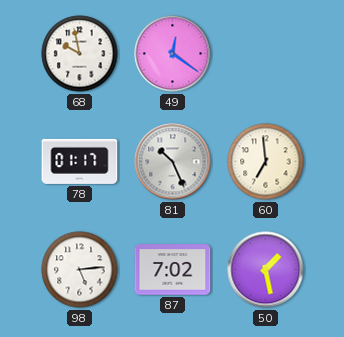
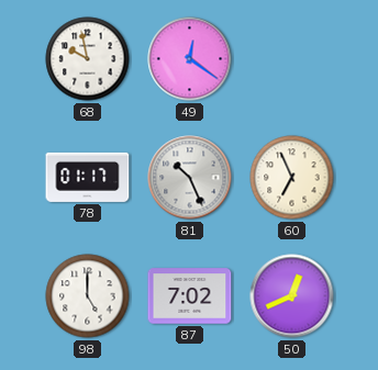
60: 6:59 -> 6:56 (292, 178)
98: 5:14 -> 5:00 (88, 296)
50: 1:28 -> 12:41 (292, 296)
